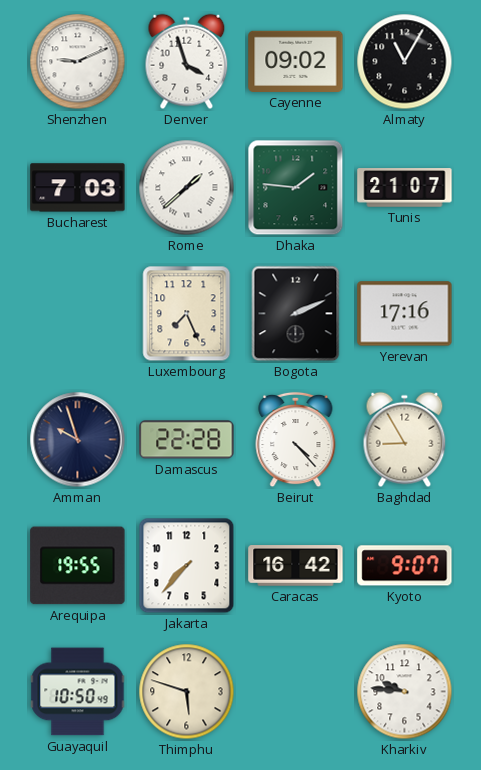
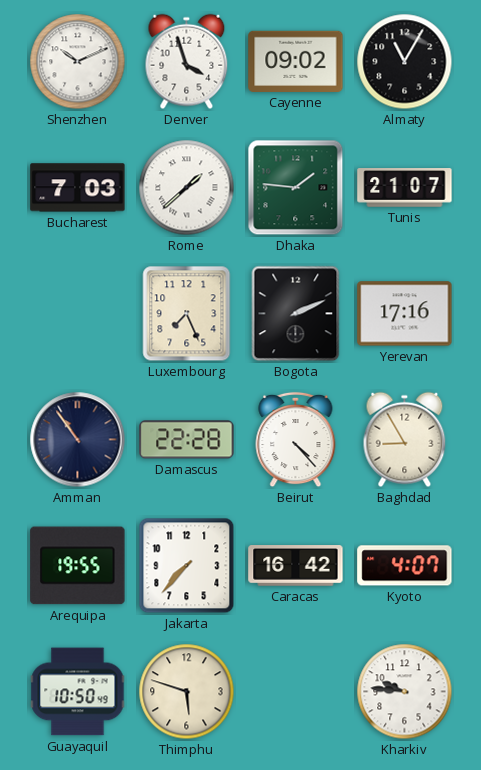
Shenzhen: 9:11 -> 10:11 (78, 62)
Amman: 9:57 -> 10:54 (78, 440)
Kyoto: 9:07 -> 4:07 (405, 566)
